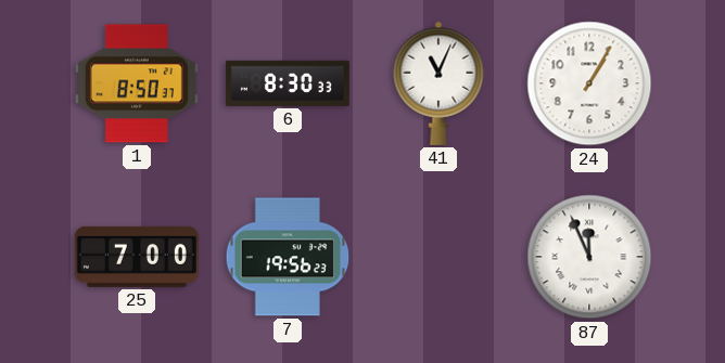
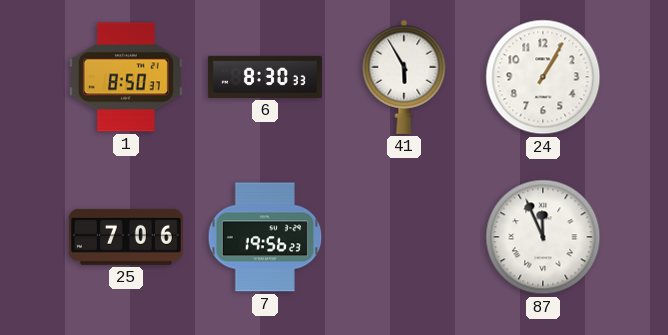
41: 11:04 -> 5:55 (404, 77)
25: 7:00 -> 7:06 (126, 237)
